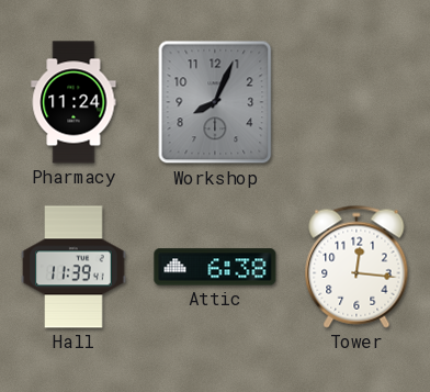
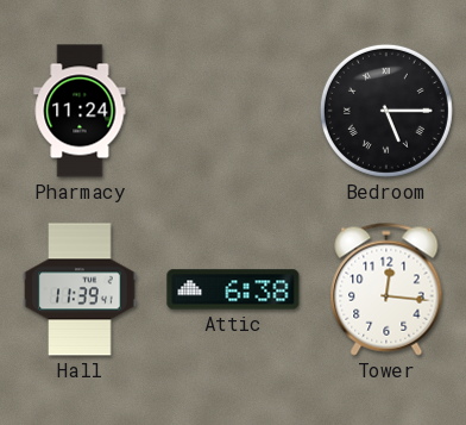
Workshop: 8:04 -> none (215, 102)
Bedroom: none -> 5:15 (386, 111)
